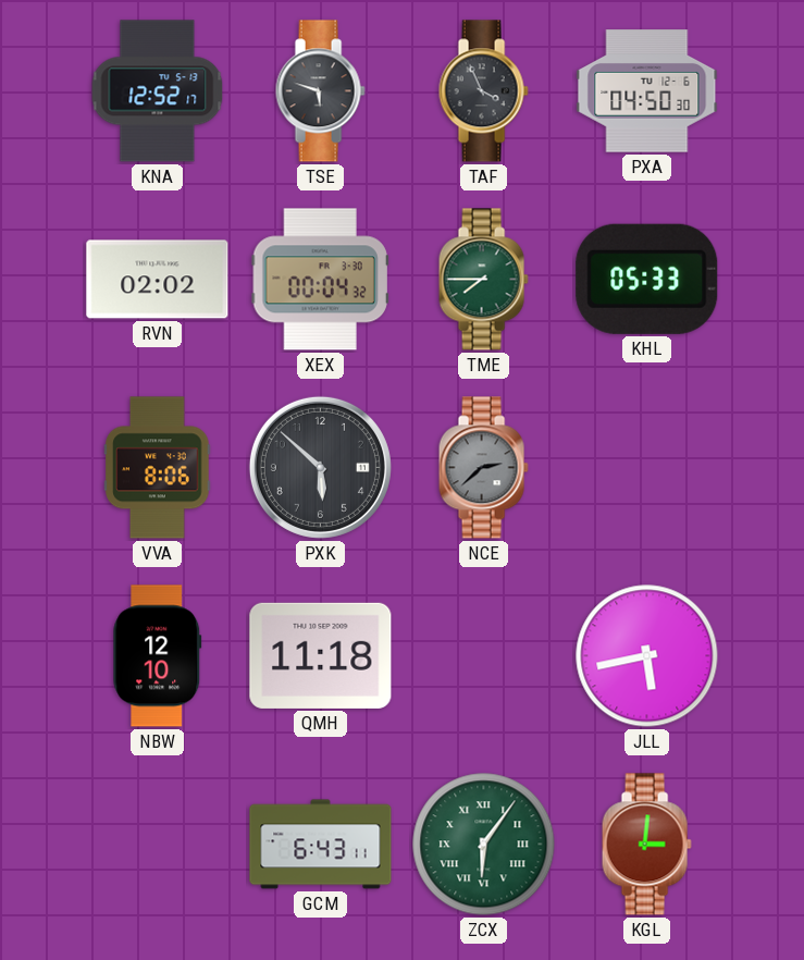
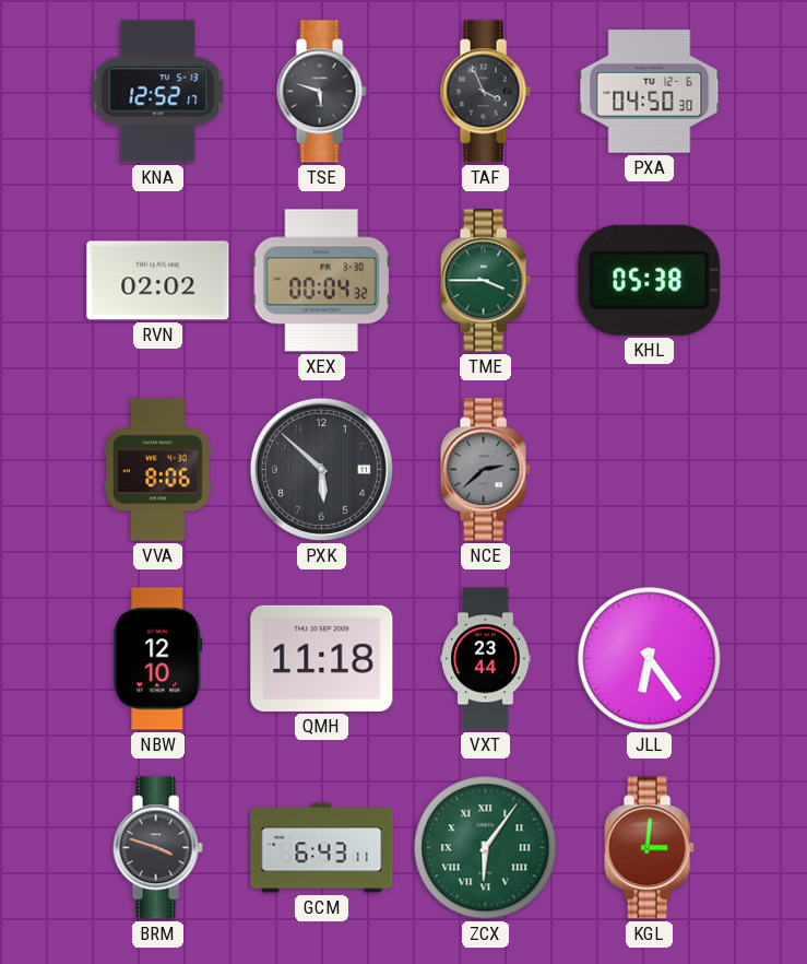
TME: 7:45 -> 3:45 (485, 281)
KHL: 05:33 -> 05:38 (650, 280)
VXT: none -> 23:44 (486, 659)
JLL: 5:43 -> 6:24 (650, 659)
BRM: none -> 3:48 (157, 848)
